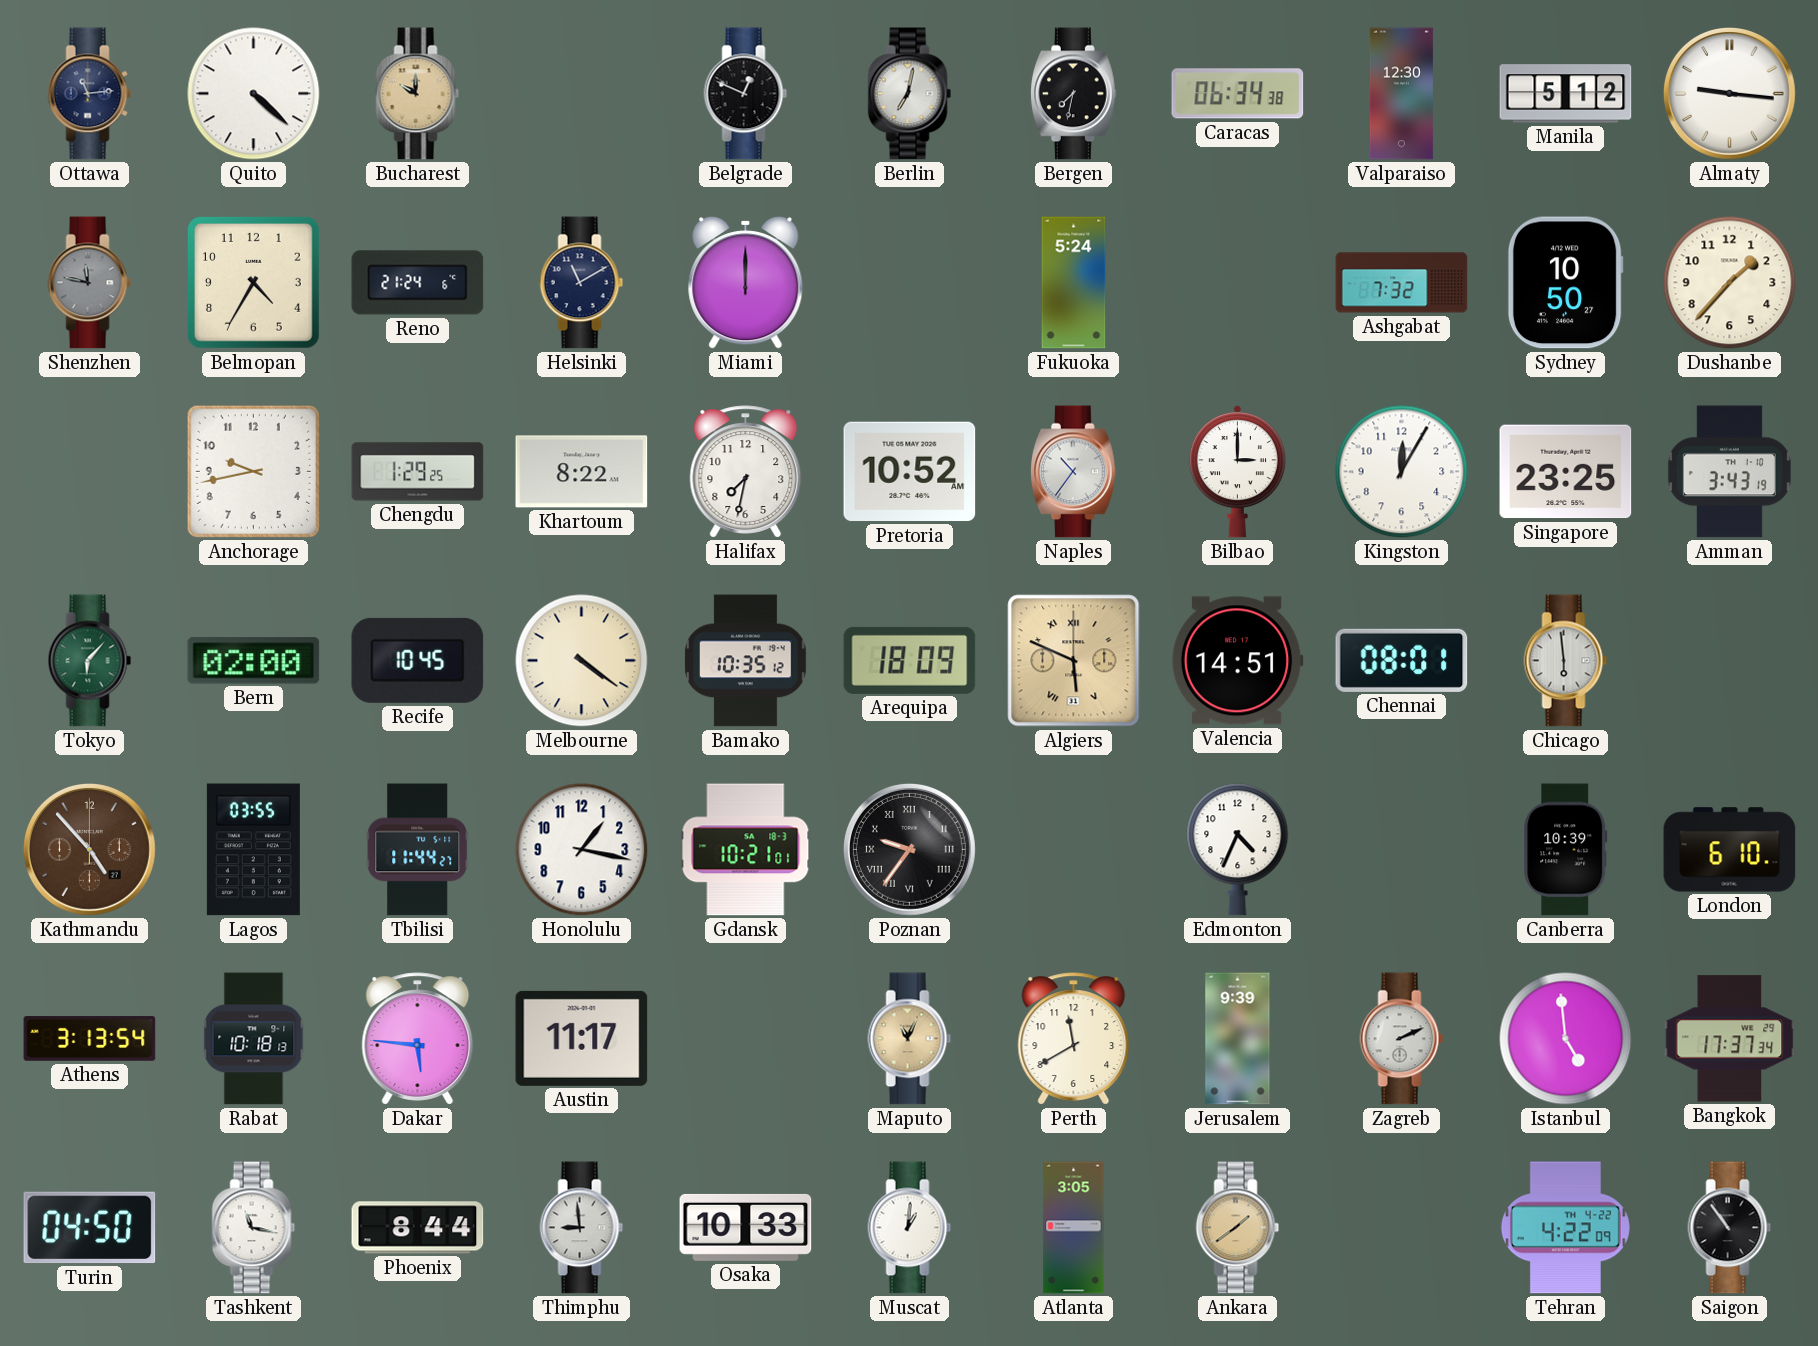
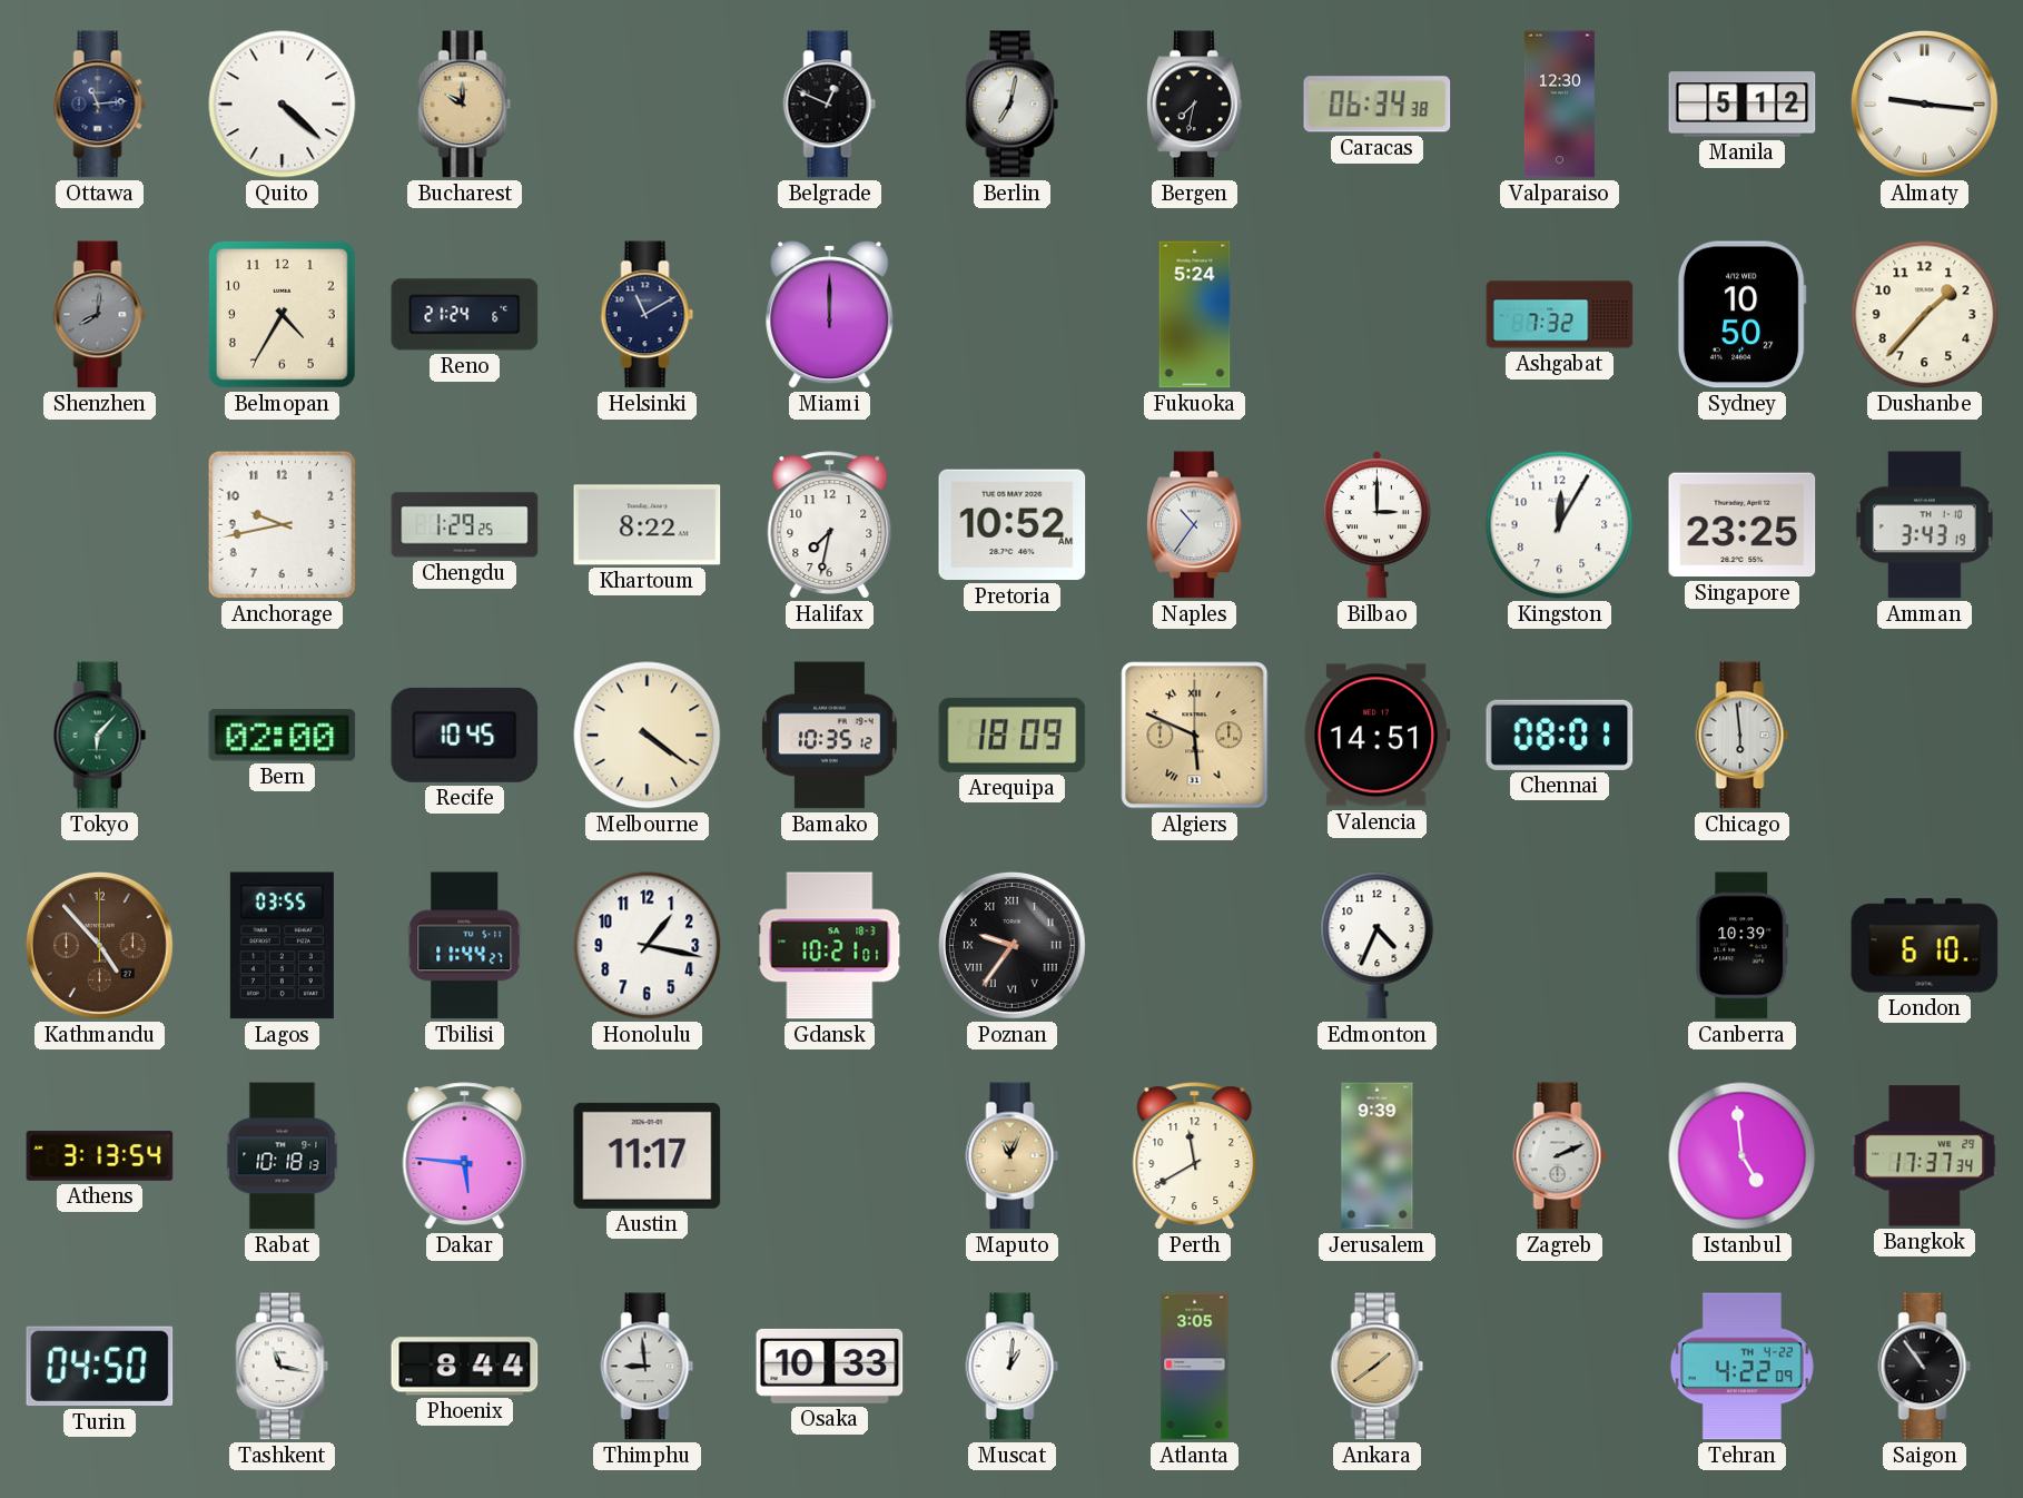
Shenzhen: 11:47 -> 8:01 (100, 315)
